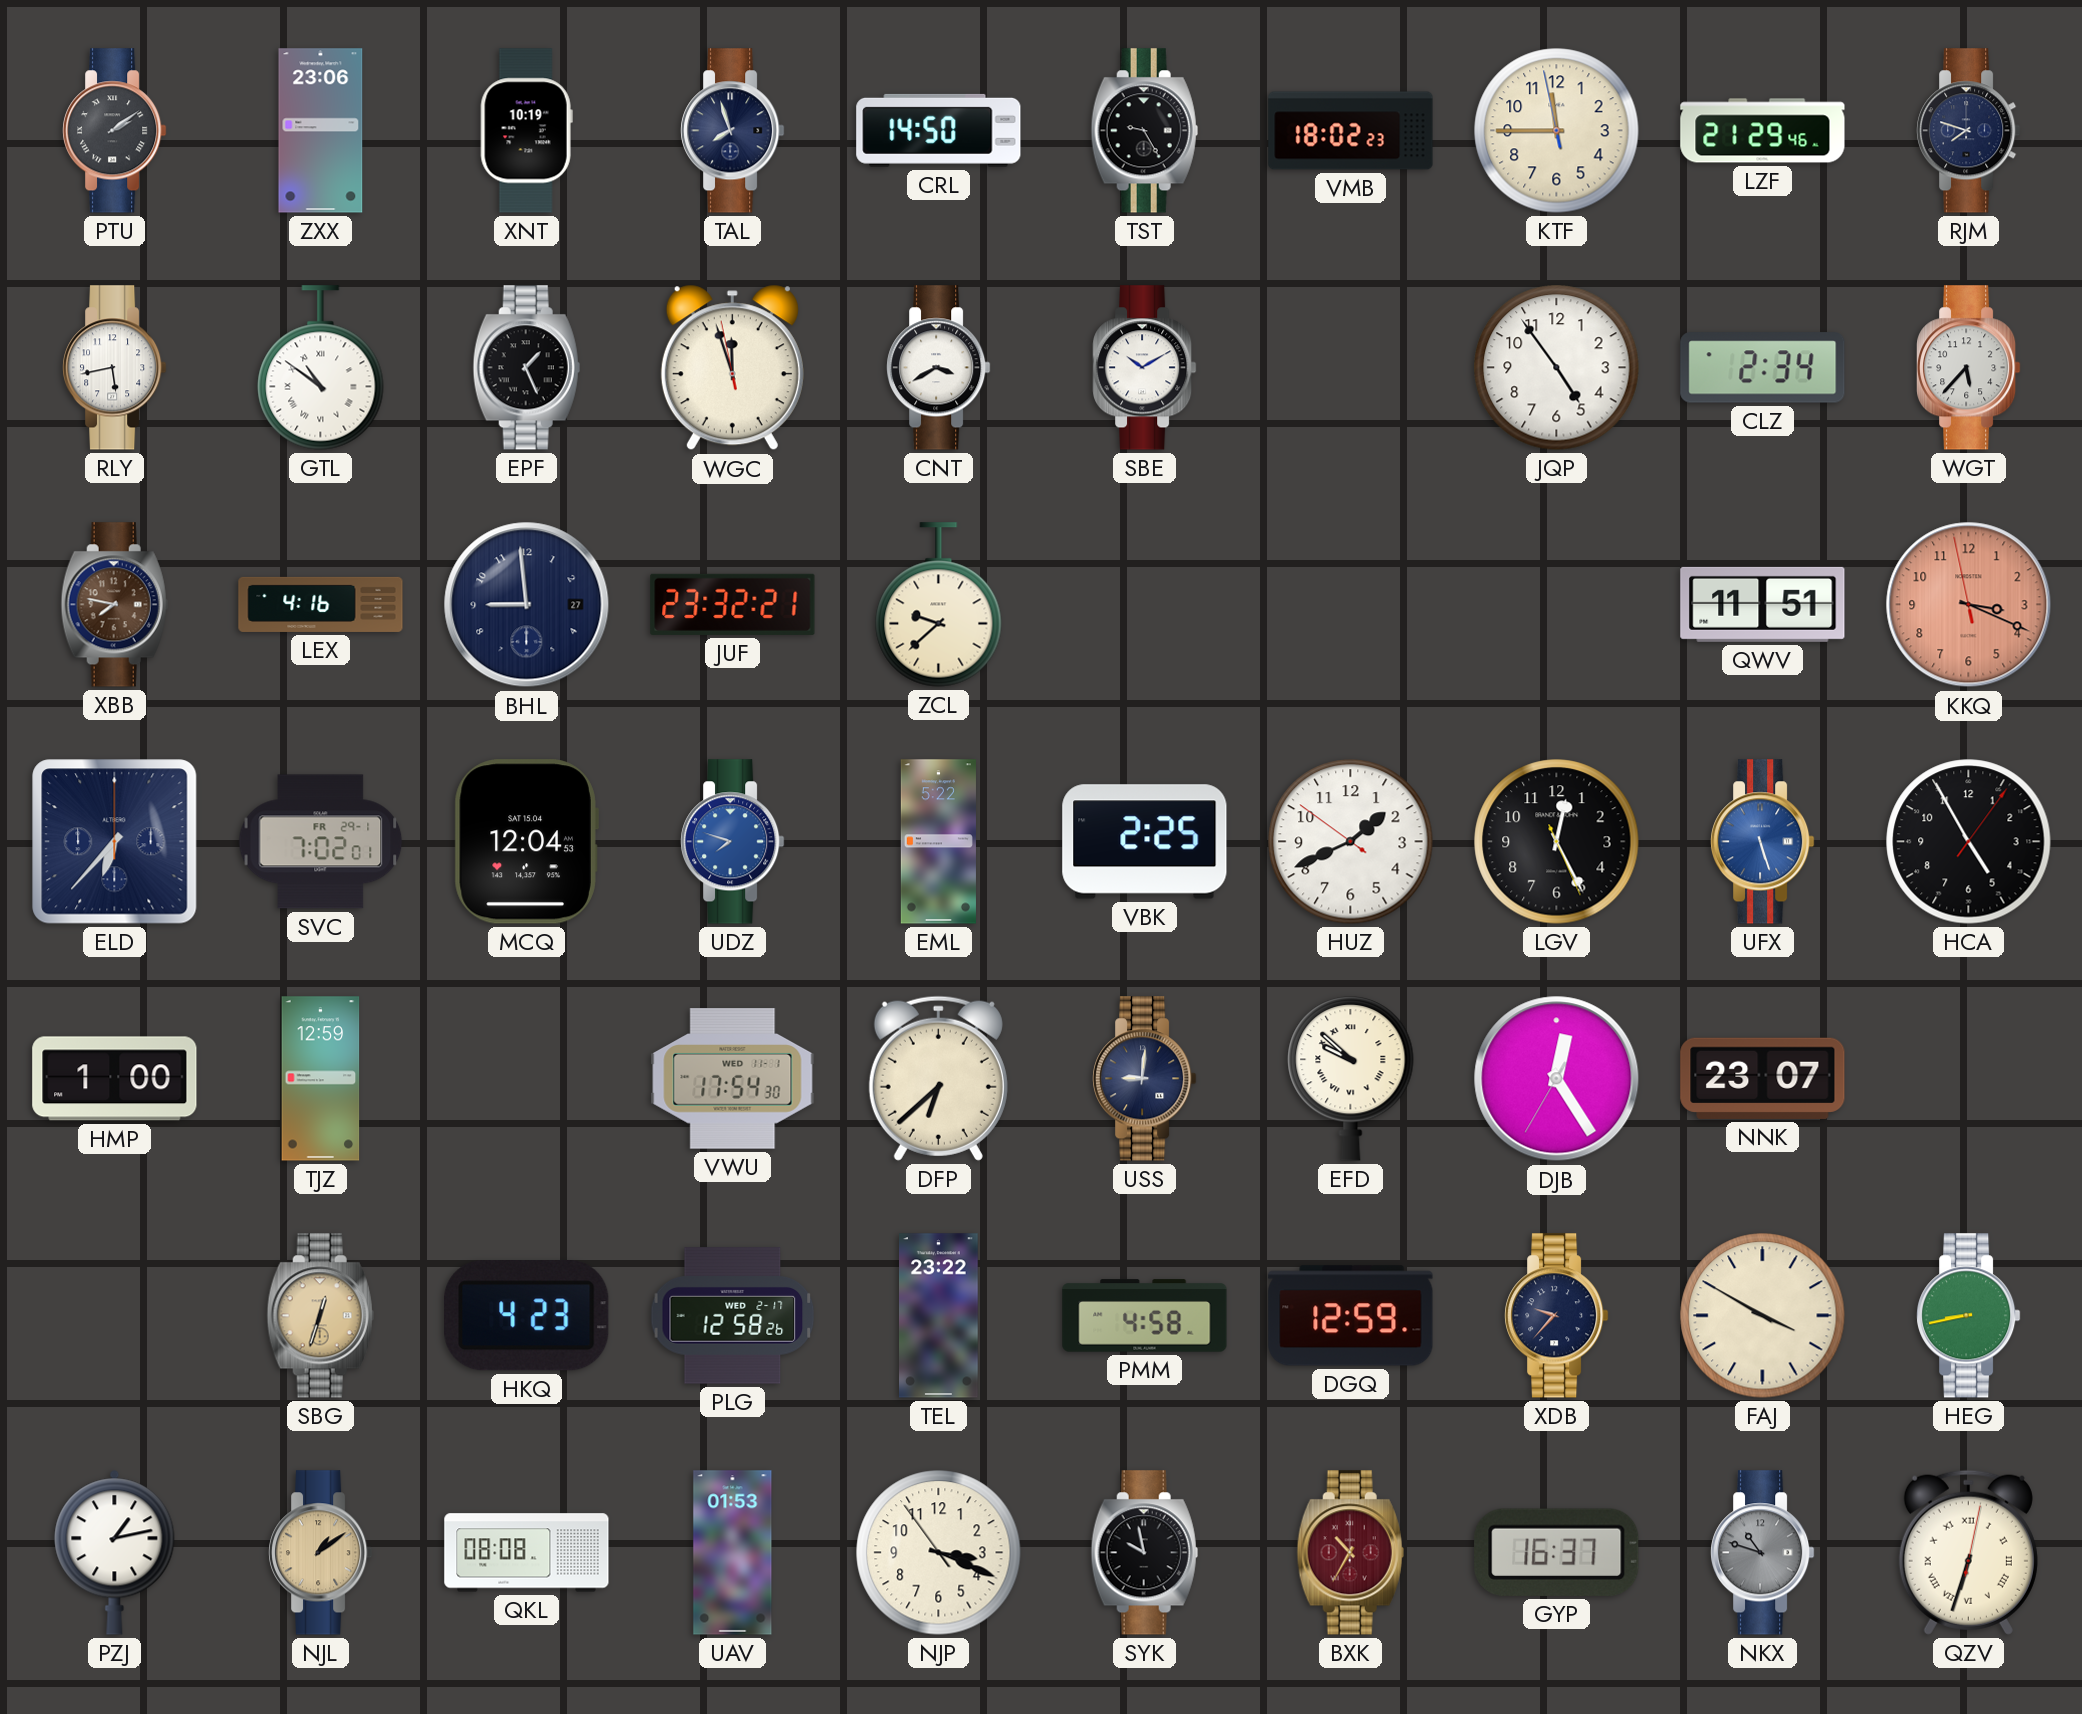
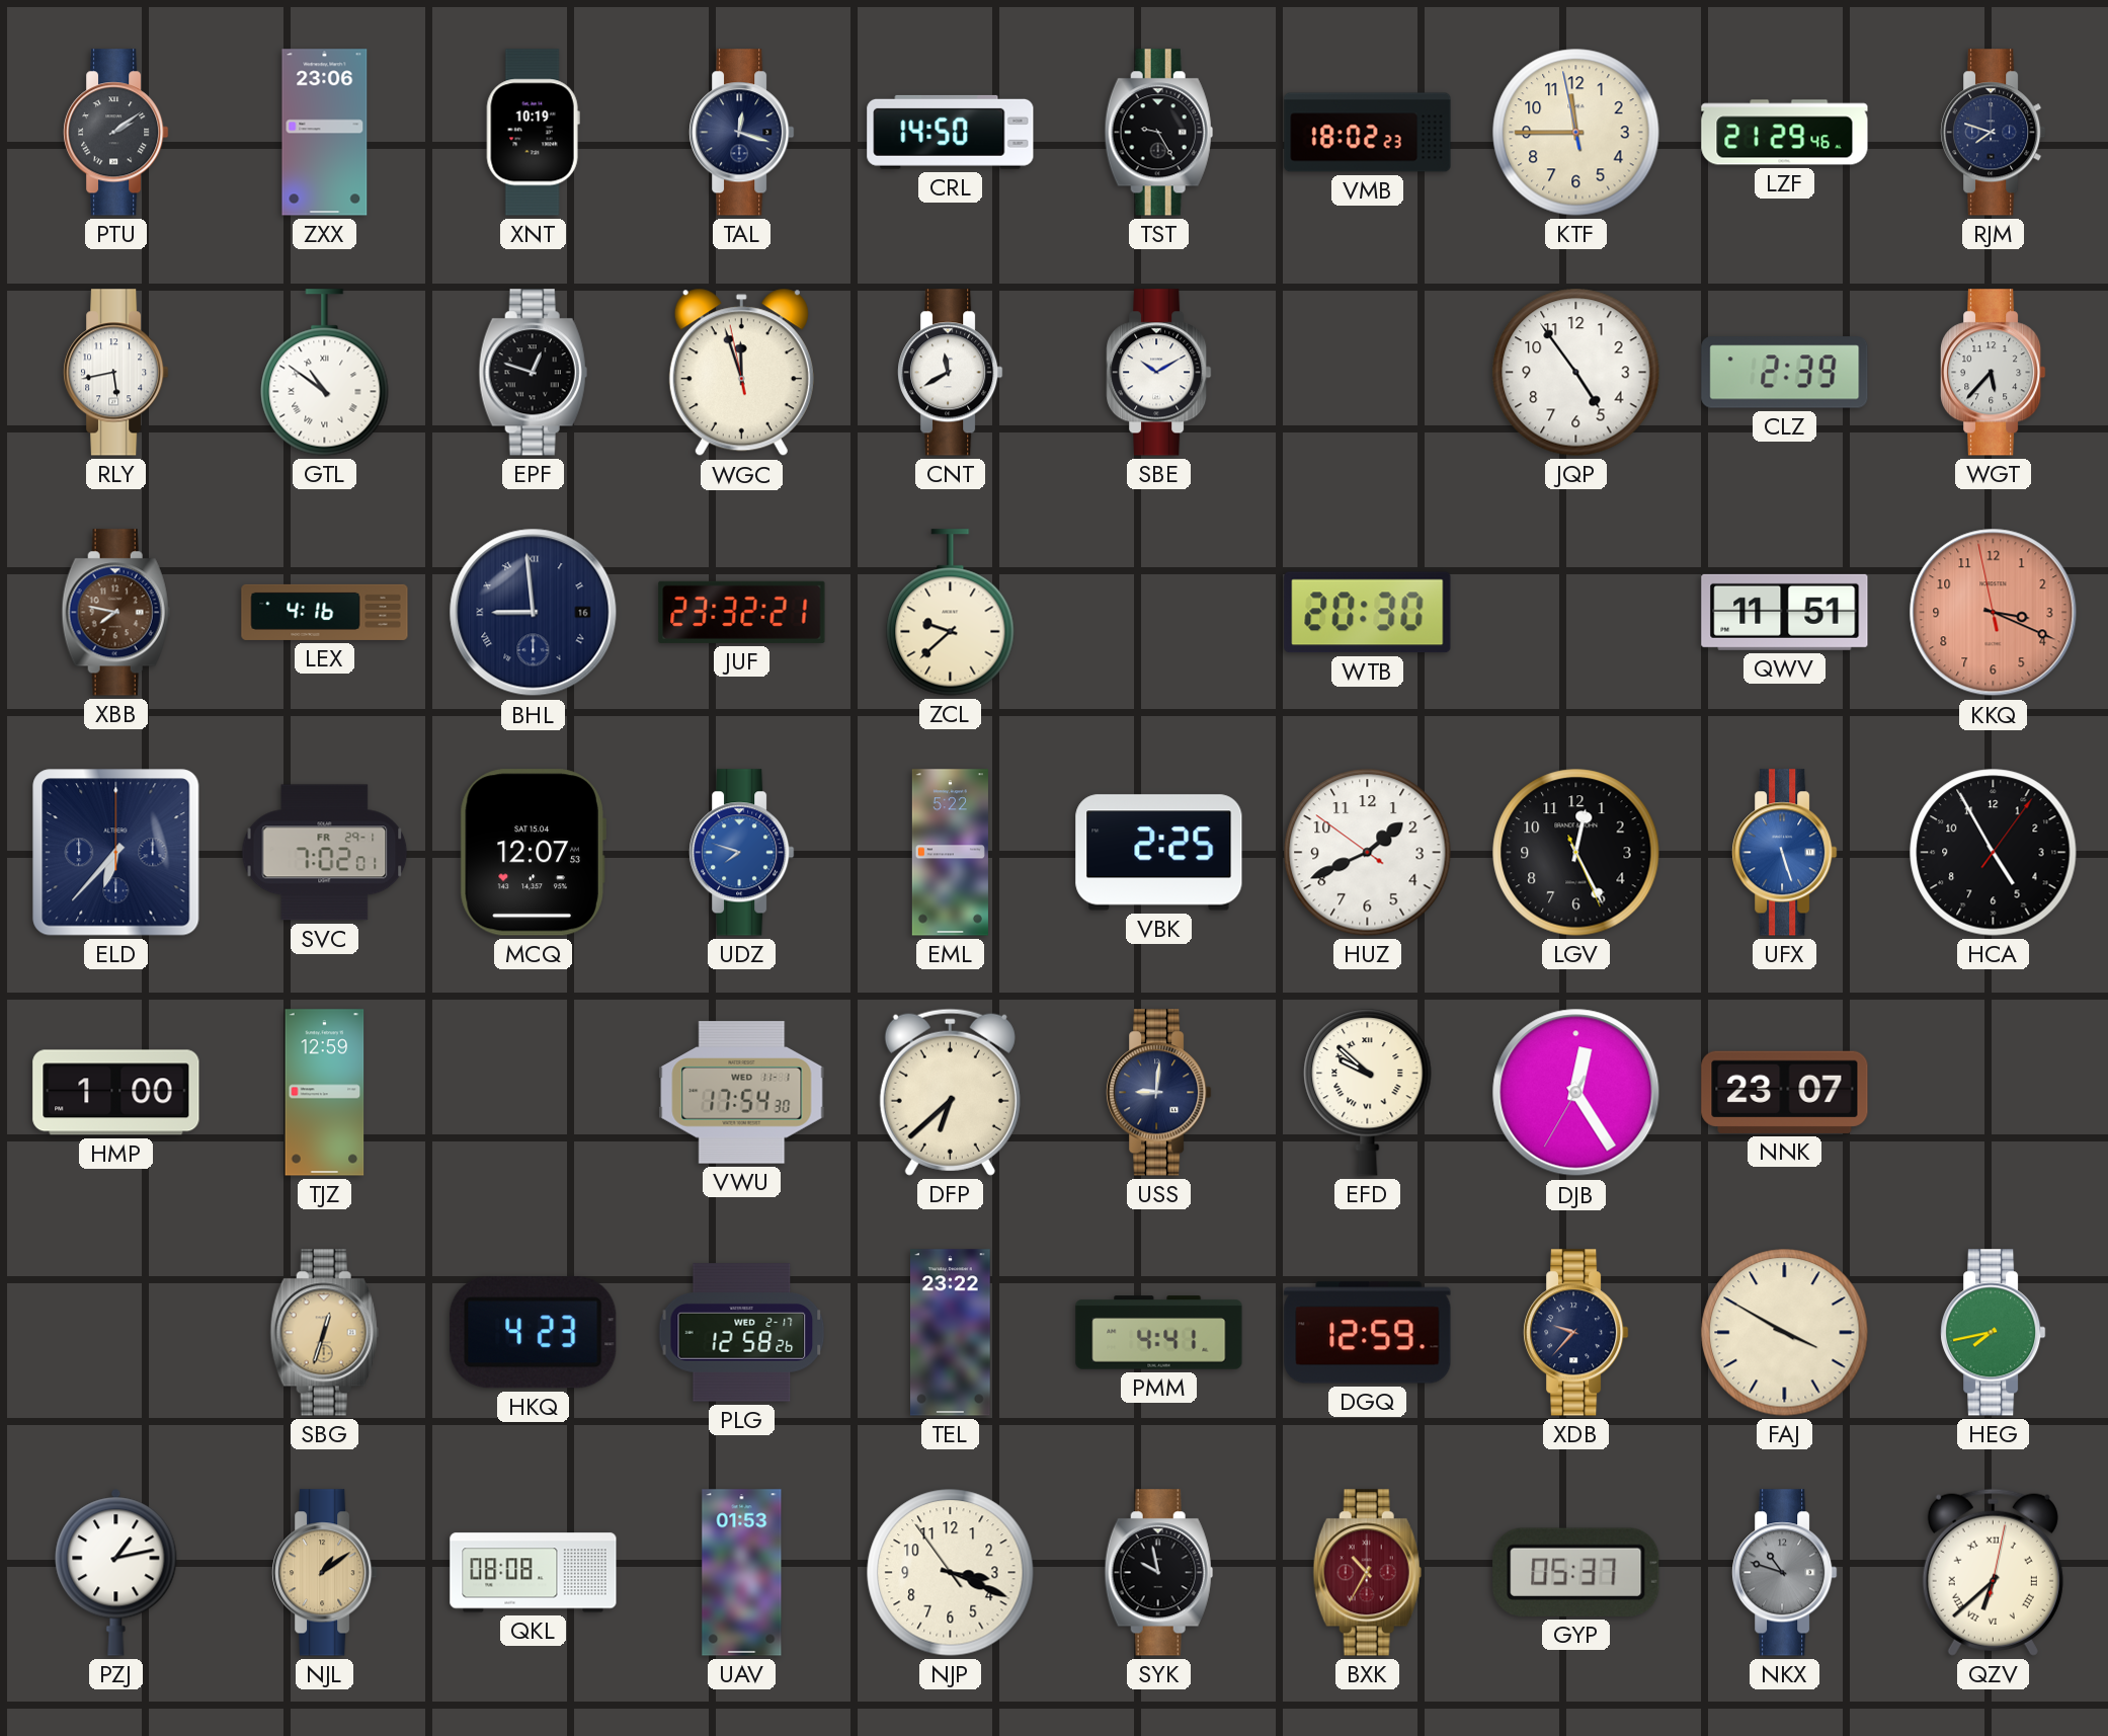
TAL: 7:57 -> 12:18 (742, 133)
EPF: 1:26 -> 12:48 (533, 373)
CNT: 3:40 -> 11:40 (951, 373)
CLZ: 2:34 -> 2:39 (1785, 373)
BHL date: 27 -> 16 (534, 613)
BHL numerals: Arabic -> Roman (534, 613)
WTB: none -> 20:30 (1368, 613)
MCQ: 12:04 -> 12:07 (533, 853)
PMM: 4:58 -> 4:41 (1159, 1333)
HEG: 8:43 -> 7:43 (1994, 1333)
GYP: 16:37 -> 05:37 (1576, 1572)
QZV: 6:33 -> 6:38 (1993, 1572)
